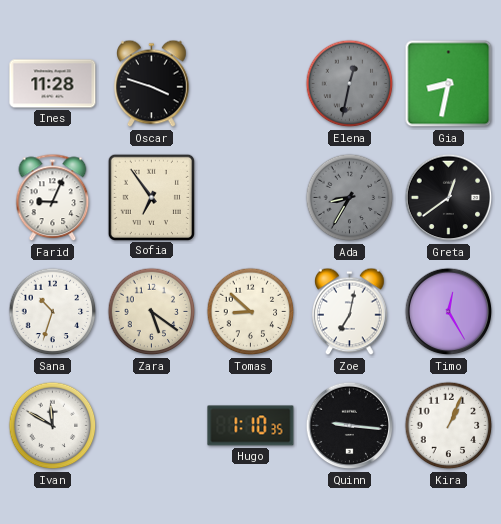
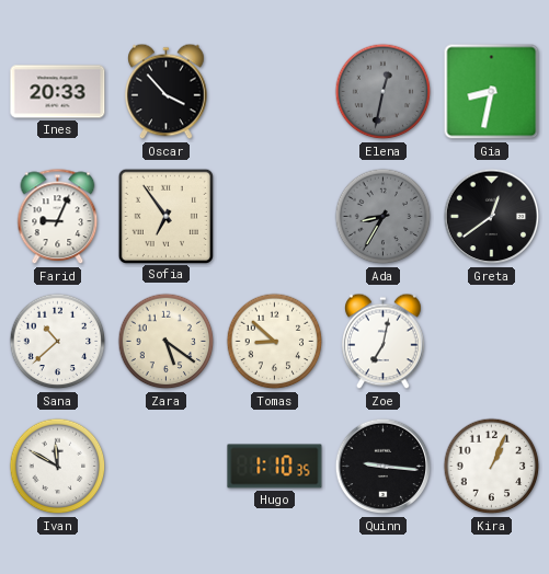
Ines: 11:28 -> 20:33 (58, 92)
Oscar: 3:48 -> 3:53 (167, 92)
Sana: 10:33 -> 10:38 (58, 342)
Timo: 12:25 -> none (449, 312)
